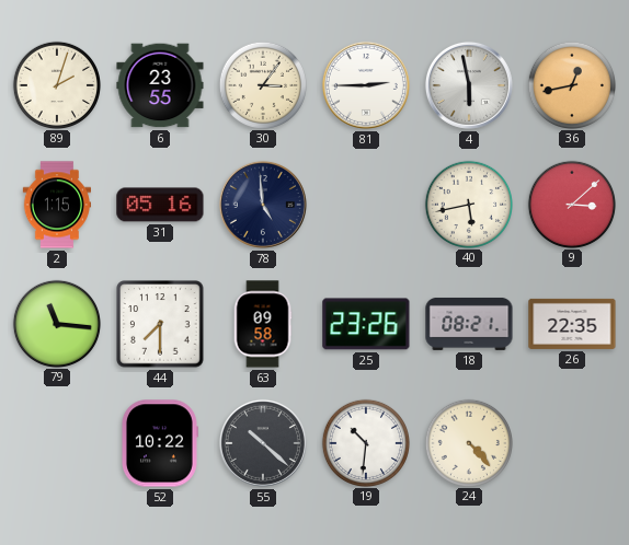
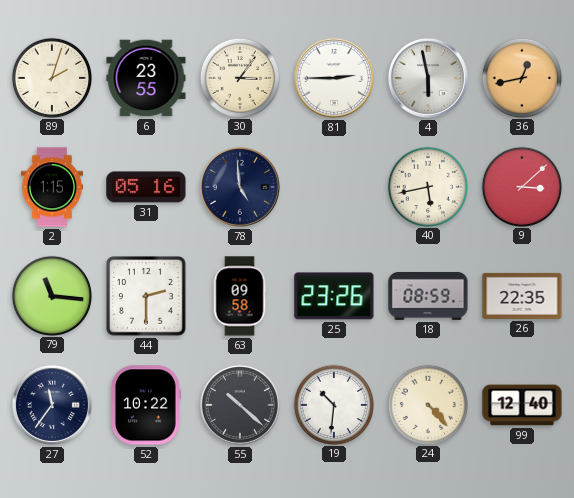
44: 7:30 -> 2:30 (146, 296)
18: 08:21 -> 08:59 (428, 296)
27: none -> 11:36 (52, 405)
99: none -> 12:40 (522, 405)
